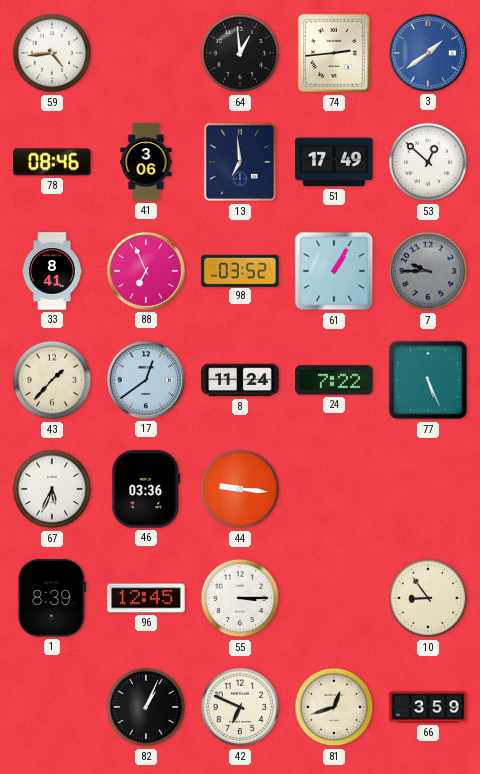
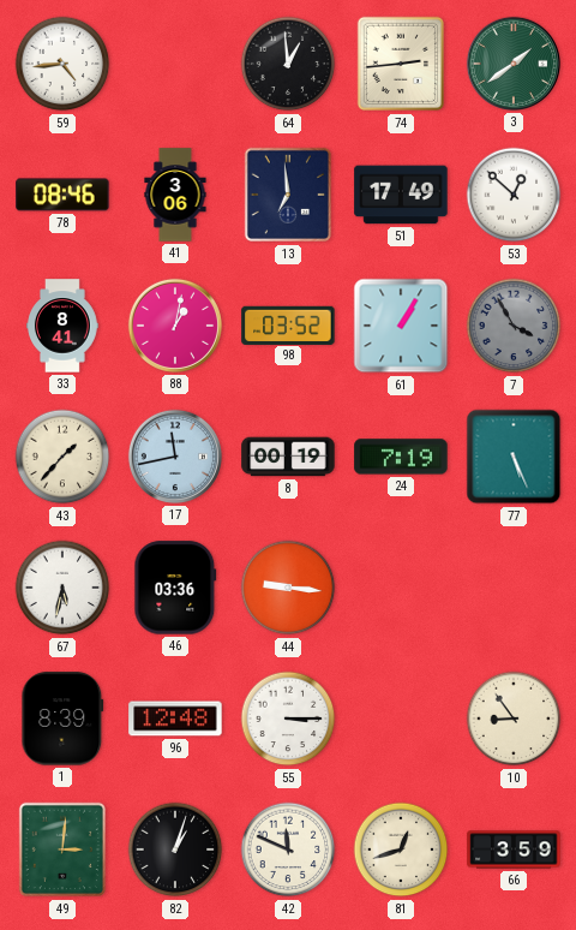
3 dial: blue -> green (514, 64)
88: 6:56 -> 1:02 (175, 326)
7: 9:45 -> 3:55 (514, 326)
17: 12:39 -> 11:43 (175, 457)
8: 11:24 -> 00:19 (288, 457)
24: 7:22 -> 7:19 (401, 457)
67: 5:34 -> 5:32 (62, 588)
96: 12:45 -> 12:48 (175, 719)
49: none -> 3:01 (61, 849)
82: 1:04 -> 1:03 (175, 849)
42: 6:49 -> 11:49 (288, 849)
